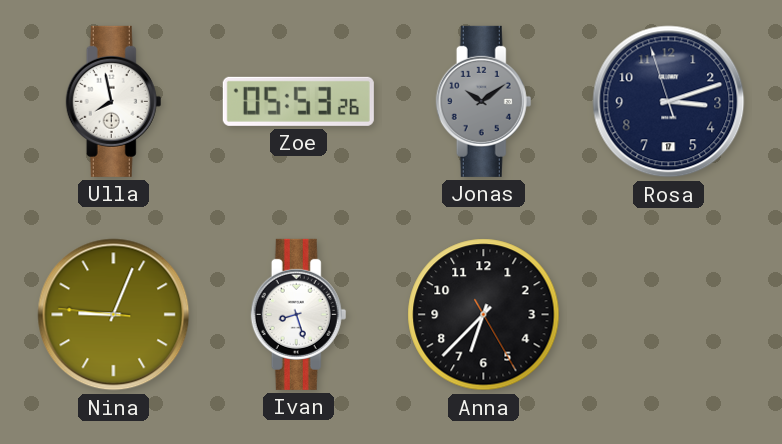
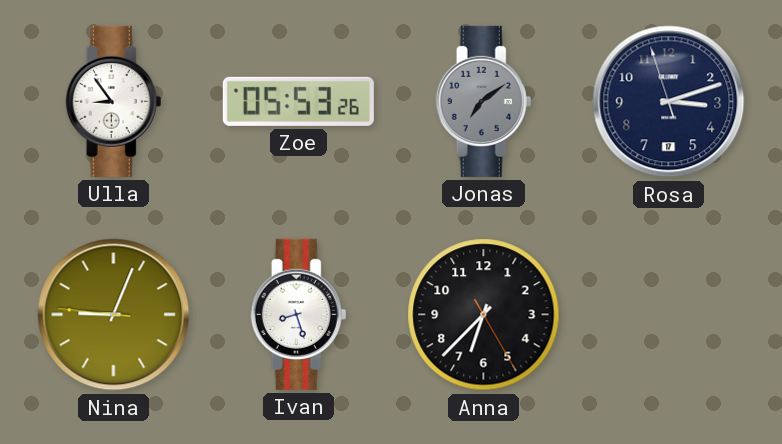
Ulla: 7:58 -> 8:54 (114, 101)
Jonas: 10:09 -> 7:09 (484, 101)
